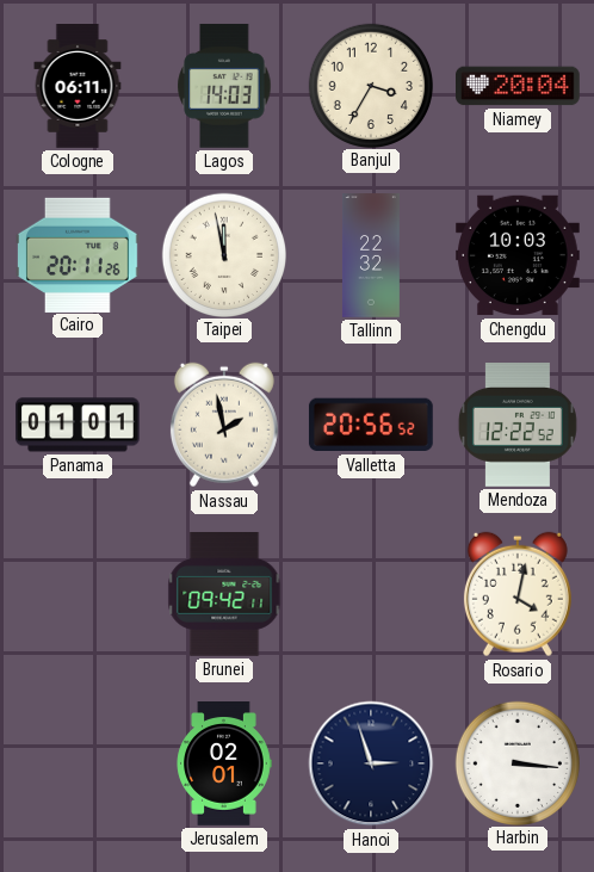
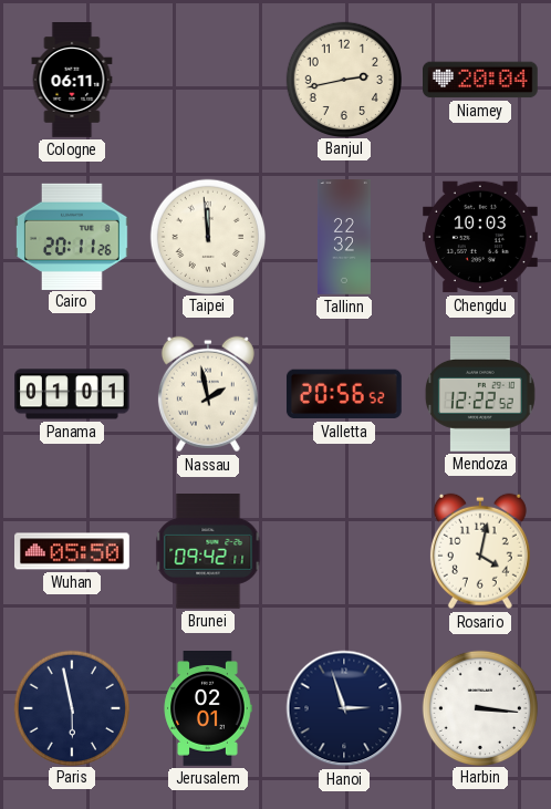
Lagos: 14:03 -> none (224, 86)
Banjul: 3:35 -> 2:43 (343, 79)
Taipei: 11:58 -> 11:59 (207, 236)
Wuhan: none -> 05:50 (73, 551)
Paris: none -> 5:58 (71, 707)
